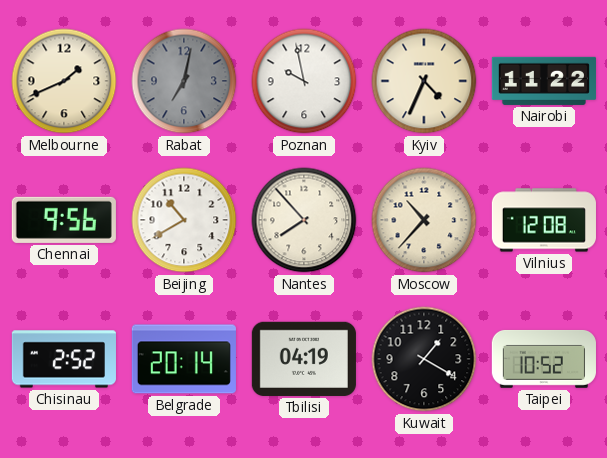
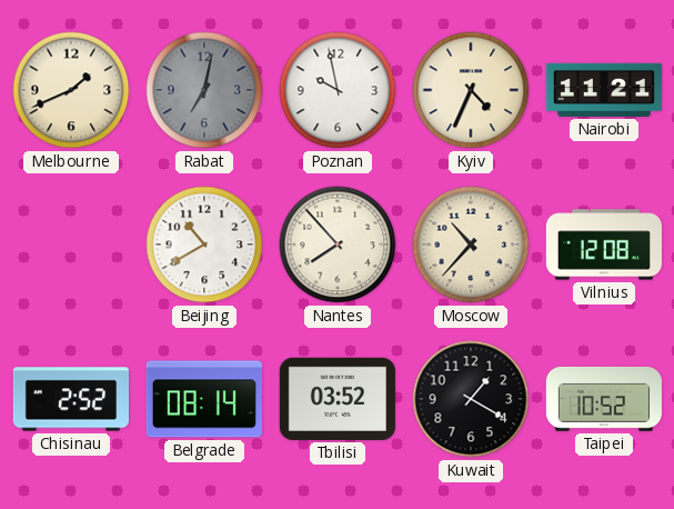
Nairobi: 11:22 -> 11:21 (604, 90)
Chennai: 9:56 -> none (64, 220)
Belgrade: 20:14 -> 08:14 (204, 399)
Tbilisi: 04:19 -> 03:52 (338, 399)
